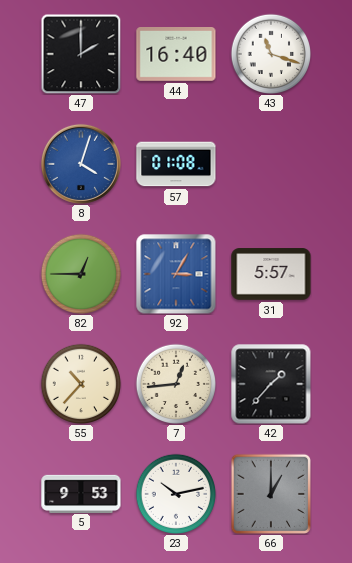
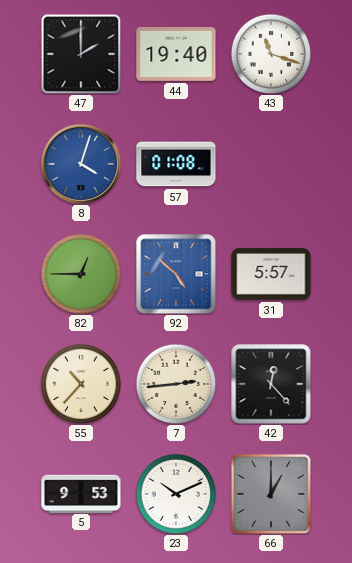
44: 16:40 -> 19:40 (176, 55)
92: 3:05 -> 4:52 (176, 274)
7: 12:44 -> 2:44 (176, 384)
42: 1:37 -> 12:23 (271, 384)
23: 10:13 -> 10:11 (176, 494)
